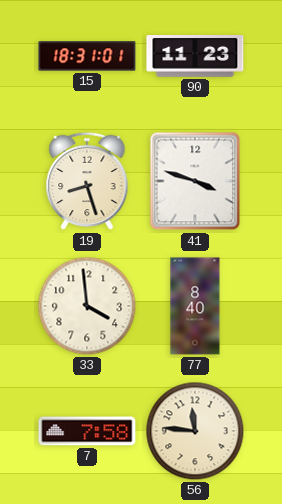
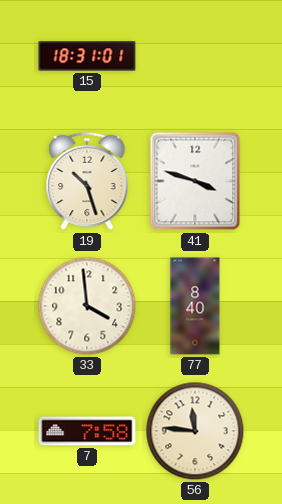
90: 11:23 -> none (195, 57)
19: 8:27 -> 10:27 (87, 181)
